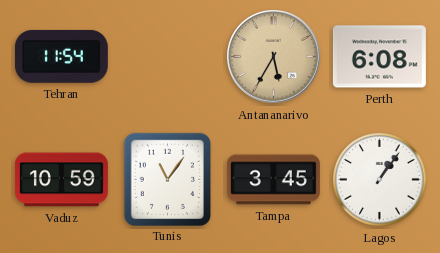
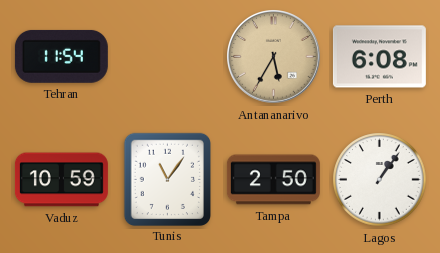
Tampa: 3:45 -> 2:50 (273, 180)
